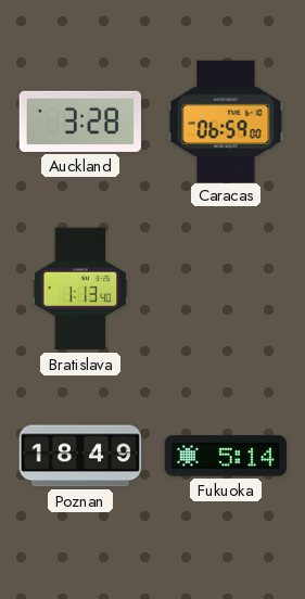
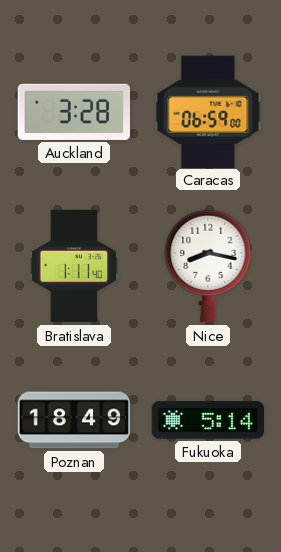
Bratislava: 1:13 -> 1:11 (74, 266)
Nice: none -> 8:17 (208, 266)
